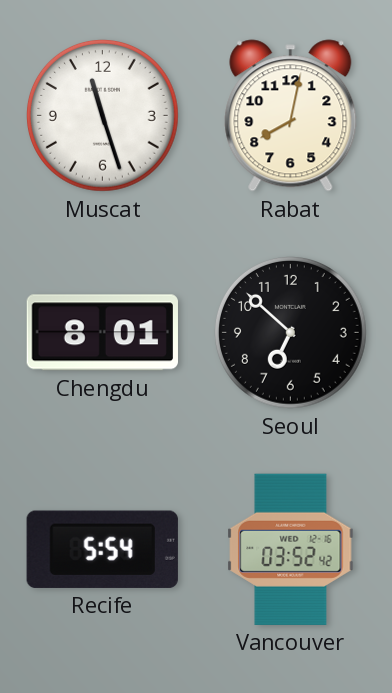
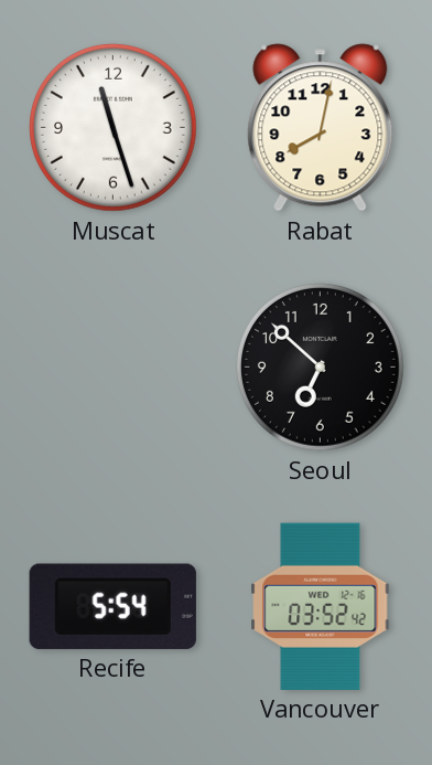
Chengdu: 8:01 -> none (102, 333)
